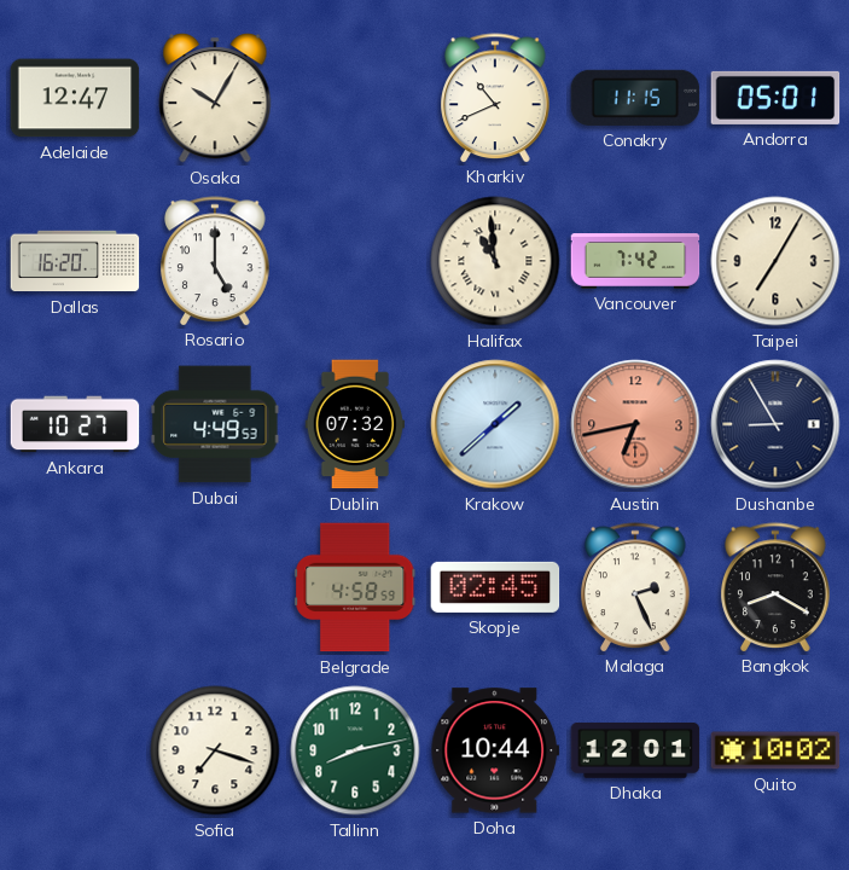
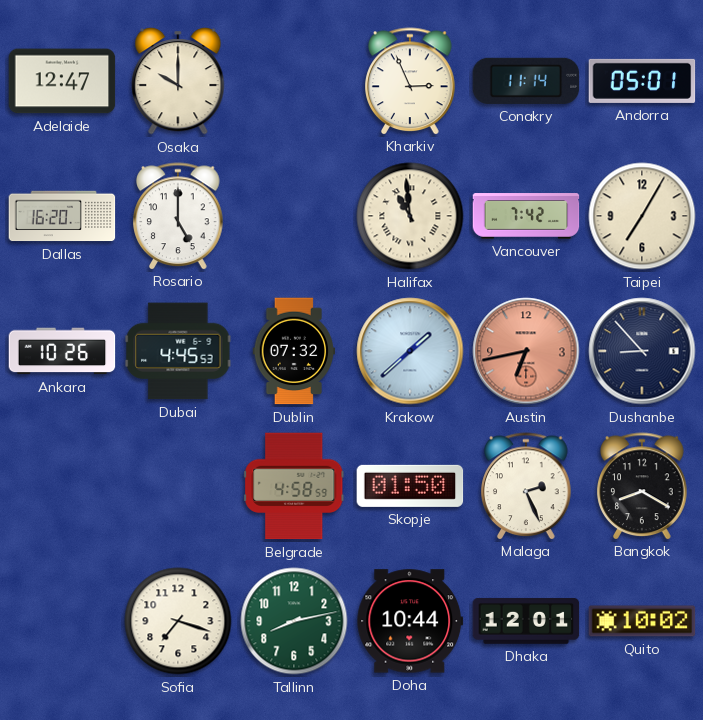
Osaka: 10:05 -> 10:00 (178, 81)
Kharkiv: 10:41 -> 2:56 (410, 81)
Conakry: 11:15 -> 11:14 (526, 81)
Ankara: 10:27 -> 10:26 (62, 351)
Dubai: 4:49 -> 4:45 (178, 351)
Dushanbe: 8:55 -> 8:53 (642, 351)
Skopje: 02:45 -> 01:50 (410, 486)
